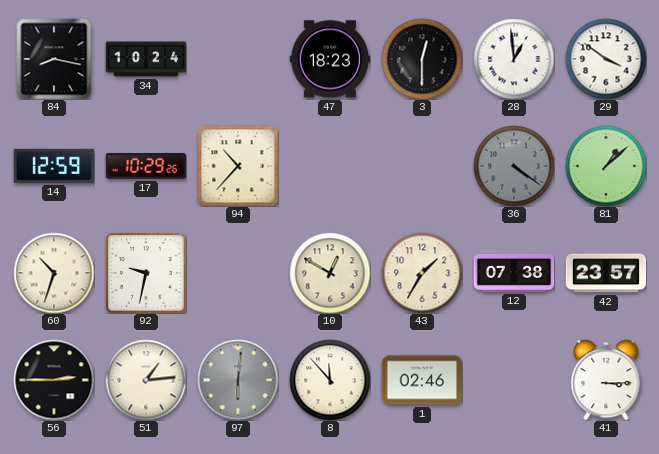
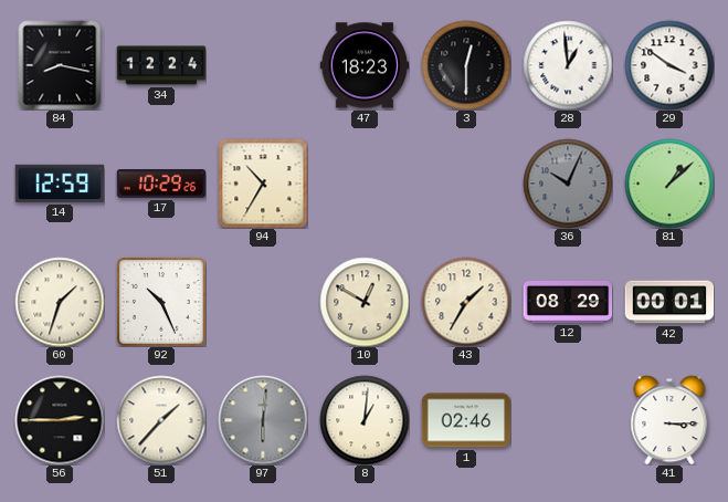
34: 10:24 -> 12:24 (161, 65)
94: 10:37 -> 10:35 (263, 184)
36: 4:21 -> 10:04 (568, 184)
60: 10:33 -> 1:33 (60, 302)
92: 9:32 -> 10:26 (161, 302)
12: 07:38 -> 08:29 (568, 302)
42: 23:57 -> 00:01 (669, 302)
51: 1:14 -> 1:37 (161, 420)
8: 11:53 -> 1:01 (365, 420)
